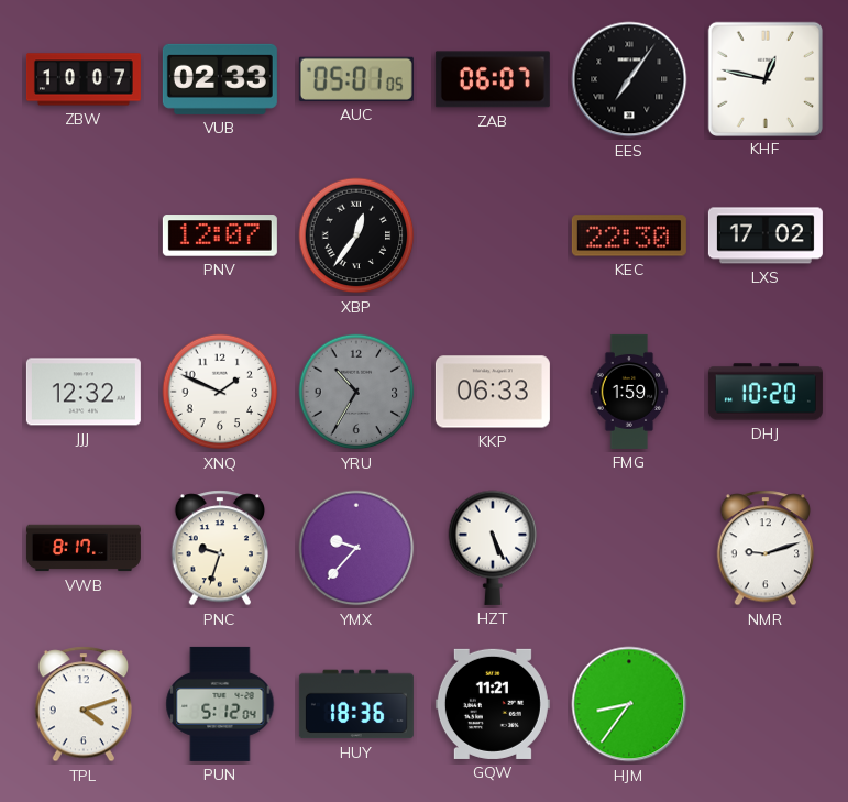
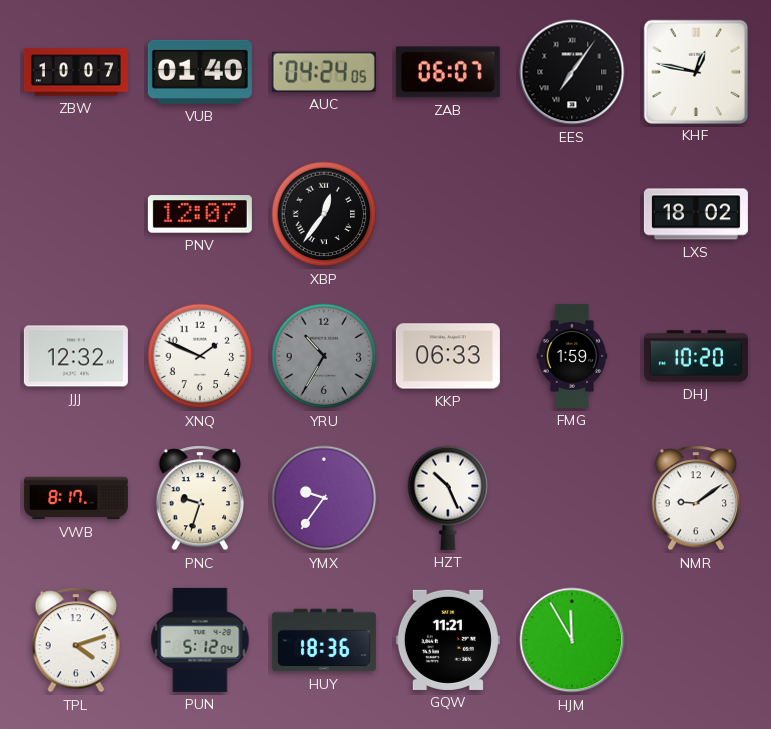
VUB: 02:33 -> 01:40 (200, 72)
AUC: 05:01 -> 04:24 (324, 72)
KEC: 22:30 -> none (629, 235)
LXS: 17:02 -> 18:02 (696, 214)
YMX: 9:37 -> 9:36 (324, 498)
HZT: 5:26 -> 10:26 (448, 498)
NMR: 9:12 -> 9:09 (696, 498)
HJM: 8:36 -> 11:55 (572, 640)
